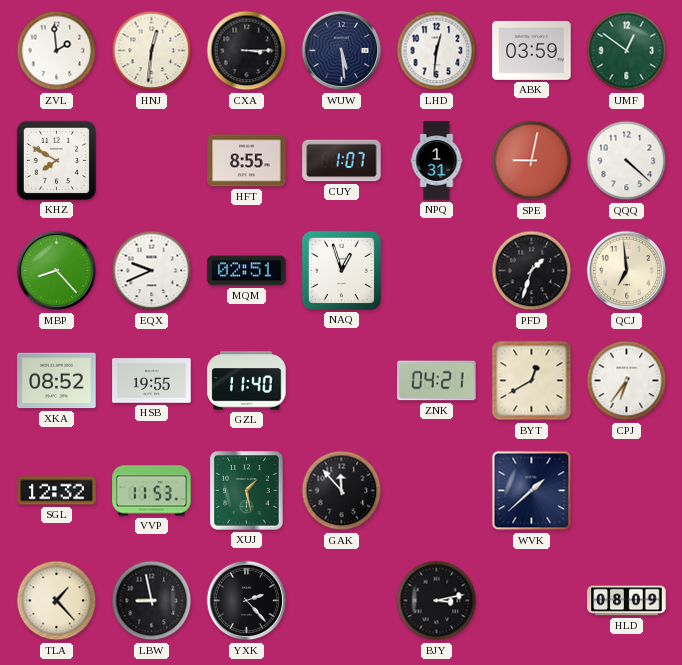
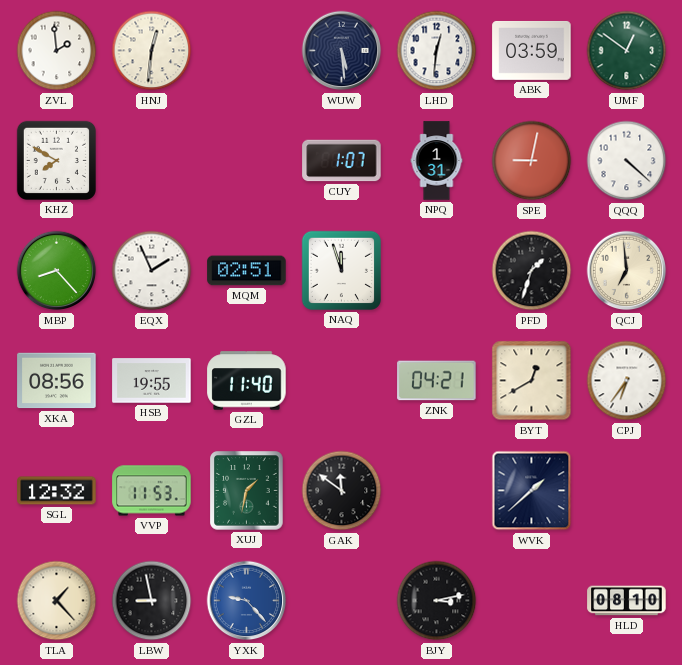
CXA: 3:15 -> none (247, 51)
HFT: 8:55 -> none (247, 161)
EQX: 9:41 -> 1:56 (152, 271)
NAQ: 12:57 -> 11:57 (341, 270)
XKA: 08:52 -> 08:56 (57, 381)
XUJ: 1:28 -> 1:32 (247, 491)
GAK: 11:53 -> 11:51 (342, 491)
YXK: 2:23 -> 9:23 (247, 601)
YXK dial: black -> blue (247, 601)
HLD: 08:09 -> 08:10 (627, 601)
